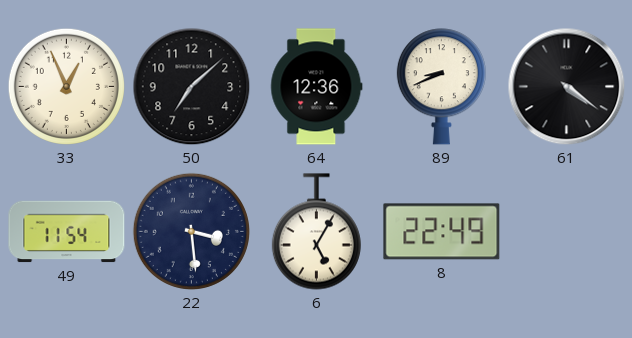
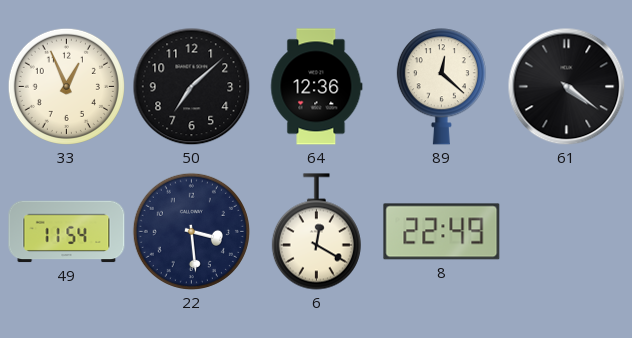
89: 8:41 -> 12:22 (441, 87)
6: 5:05 -> 12:20 (316, 232)
